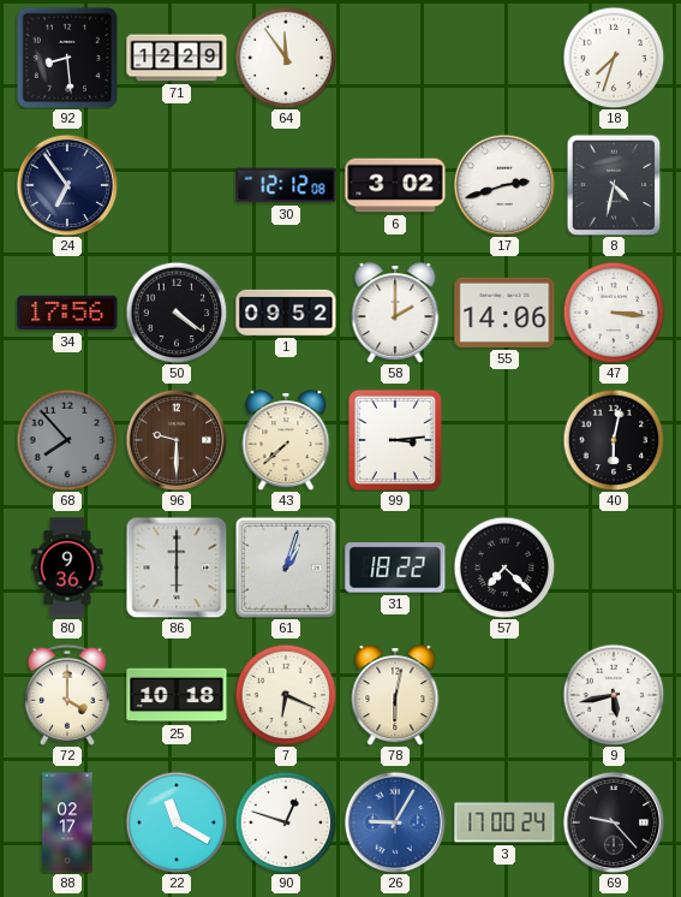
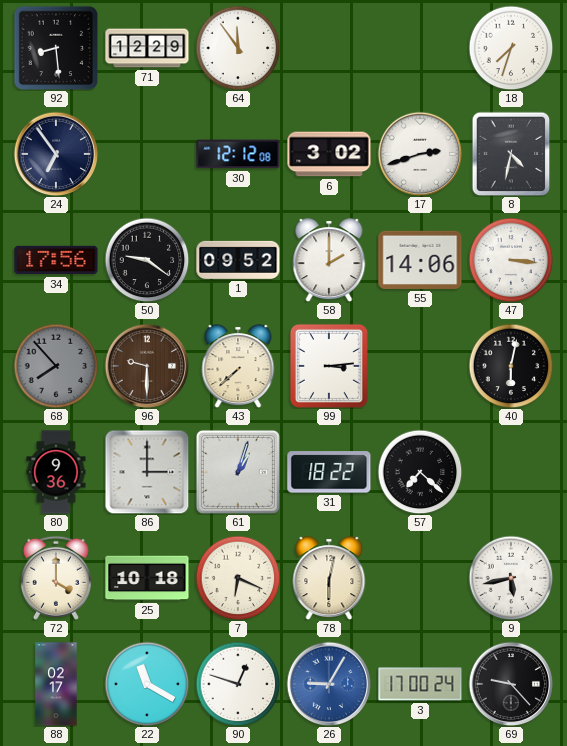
50: 4:21 -> 9:21 (147, 260)
86: 6:00 -> 3:00 (147, 472)
